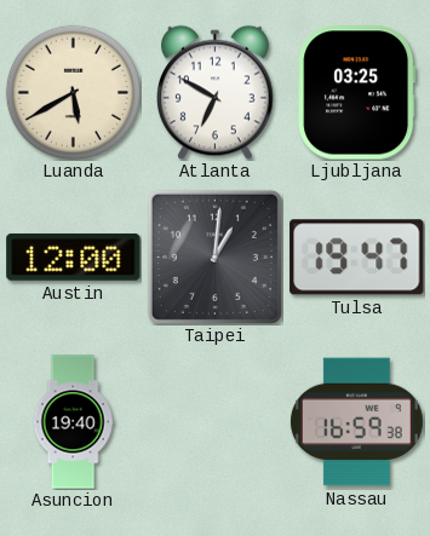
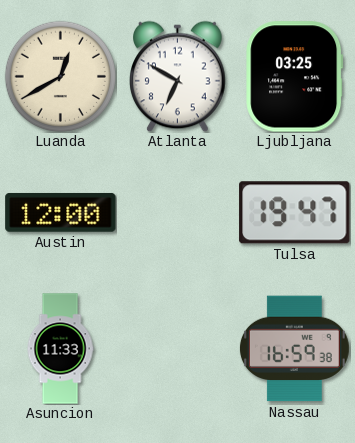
Luanda: 5:40 -> 12:40 (60, 76)
Taipei: 1:01 -> none (214, 257)
Asuncion: 19:40 -> 11:33 (60, 349)
